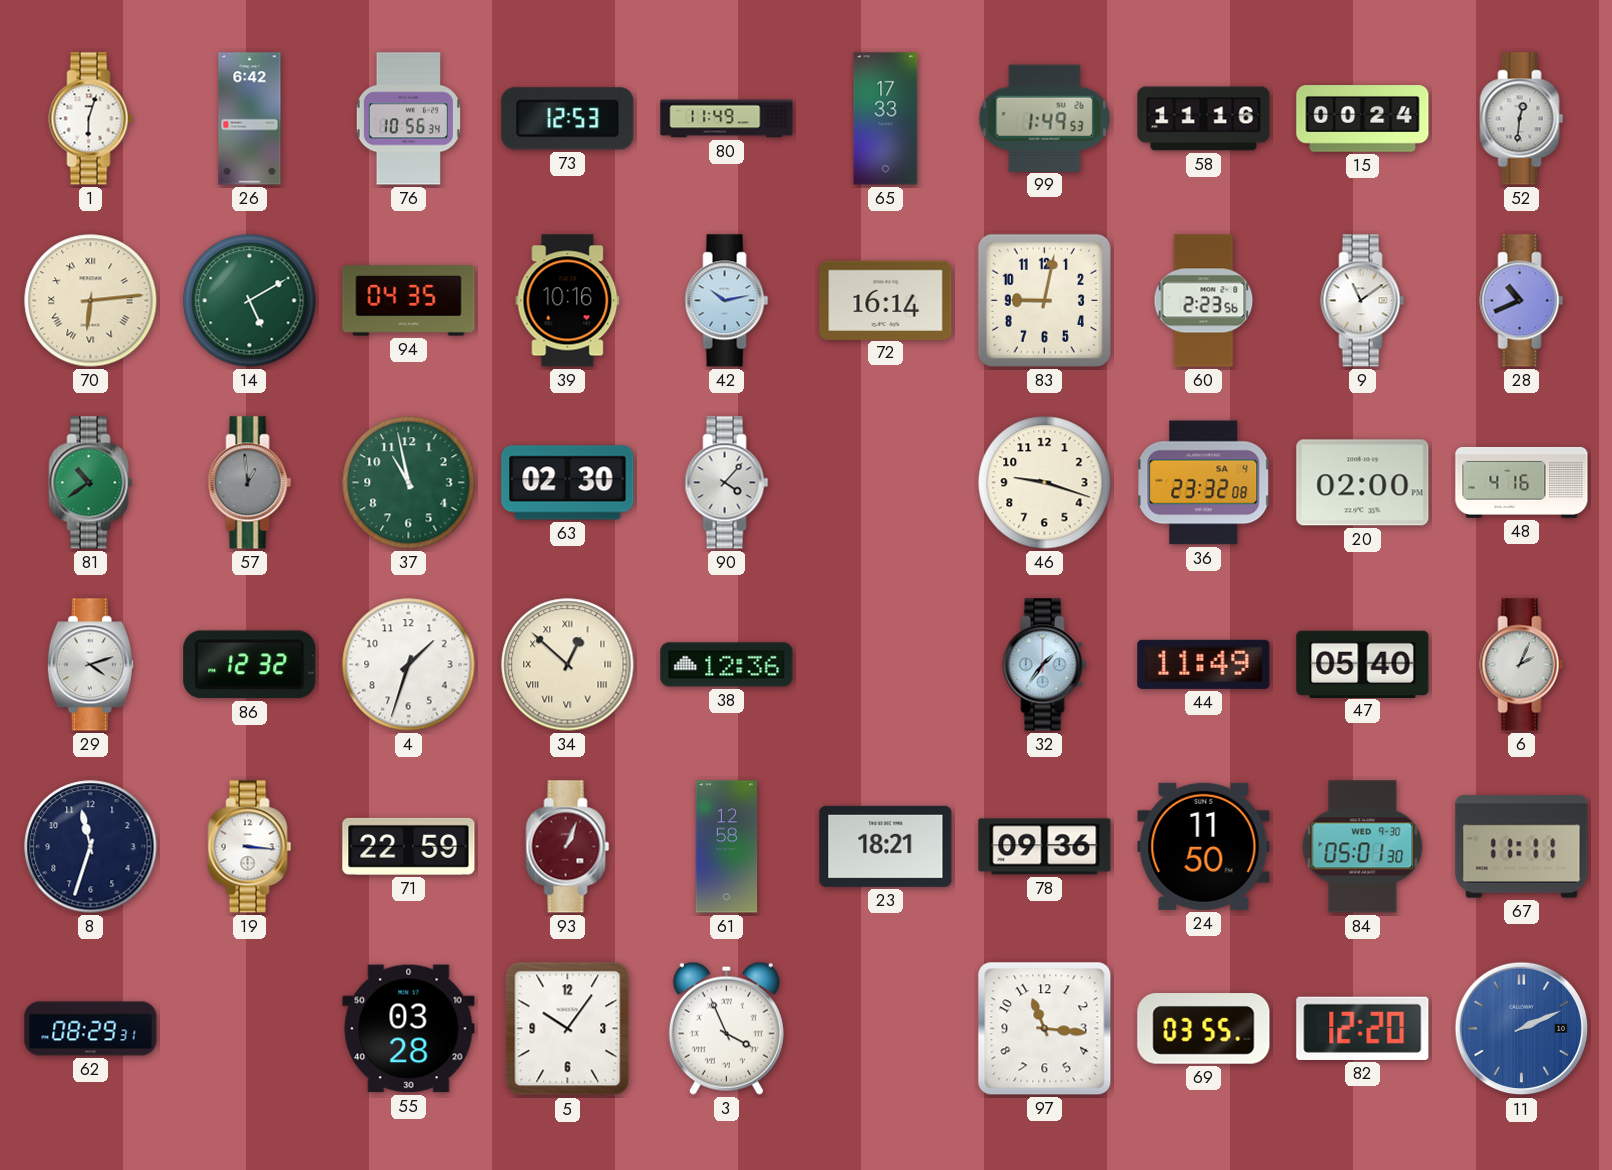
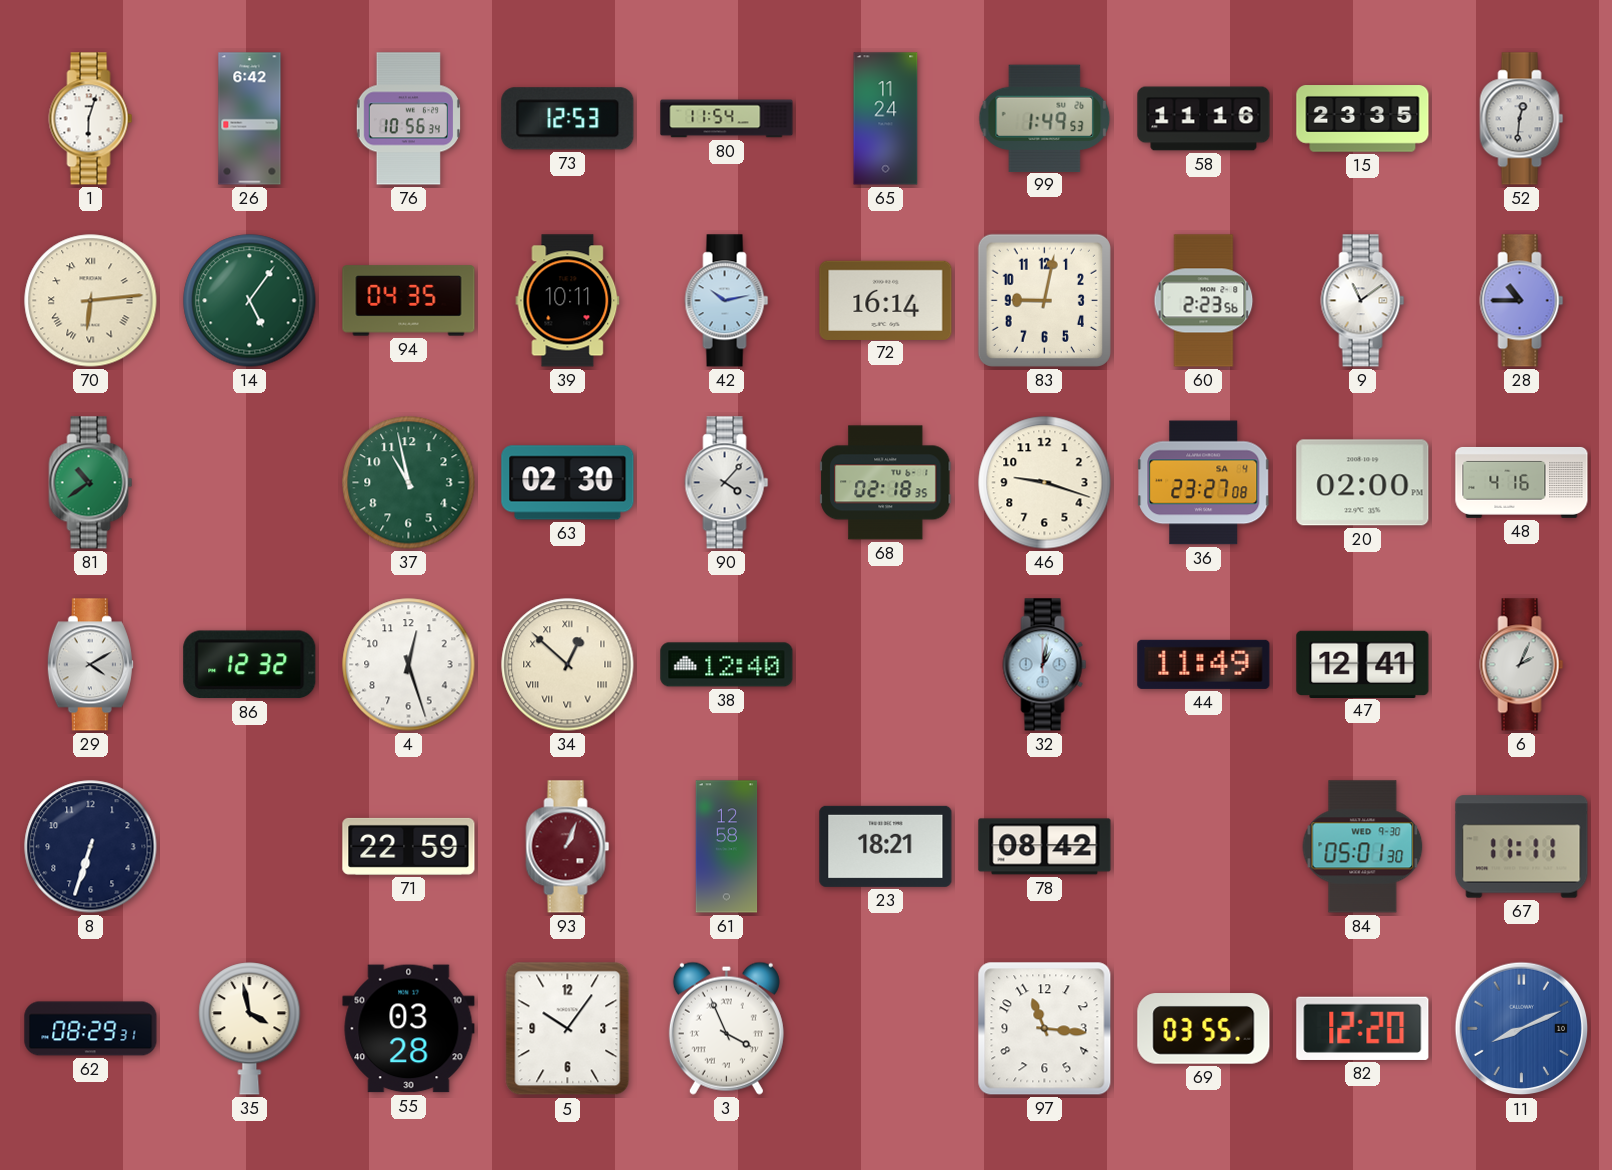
80: 11:49 -> 11:54 (727, 119)
65: 17:33 -> 11:24 (886, 119)
15: 00:24 -> 23:35 (1363, 119)
14: 5:10 -> 5:06 (250, 301)
39: 10:16 -> 10:11 (568, 301)
28: 10:41 -> 10:45 (1522, 301)
57: 12:59 -> none (250, 483)
68: none -> 02:18 (886, 483)
36: 23:32 -> 23:27 (1204, 483)
29: 4:12 -> 4:10 (90, 665)
4: 1:33 -> 12:27 (409, 665)
38: 12:36 -> 12:40 (727, 665)
32: 1:36 -> 1:02 (1045, 665)
47: 05:40 -> 12:41 (1363, 664)
8: 11:33 -> 6:33 (91, 847)
19: 3:16 -> none (250, 847)
78: 09:36 -> 08:42 (1045, 847)
24: 11:50 -> none (1204, 846)
35: none -> 3:58 (250, 1029)
11: 2:11 -> 8:11 (1522, 1029)
